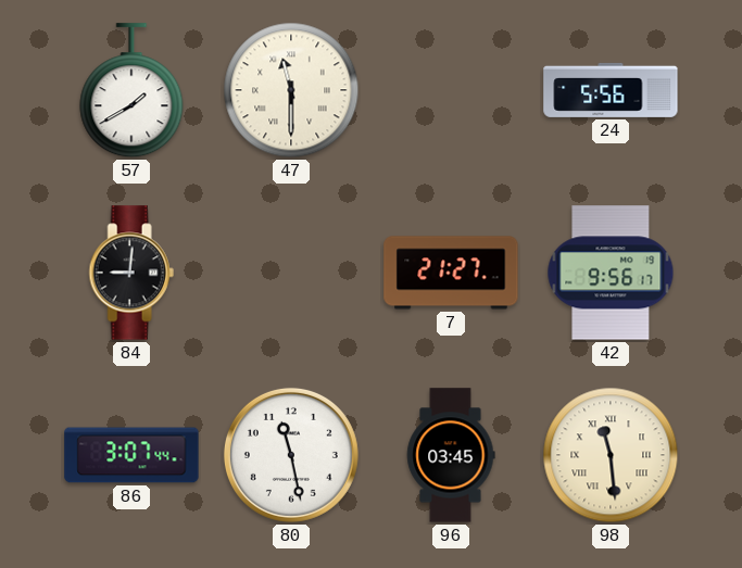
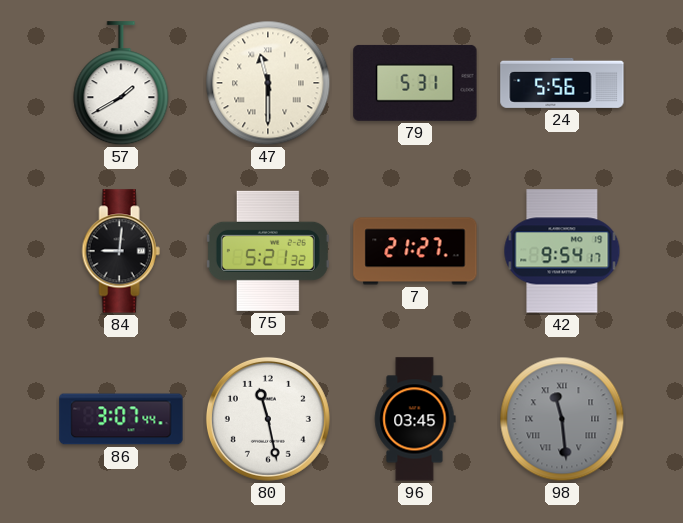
79: none -> 5:31 (415, 83)
75: none -> 5:21 (268, 251)
42: 9:56 -> 9:54 (562, 251)
98 dial: cream -> grey (562, 419)
